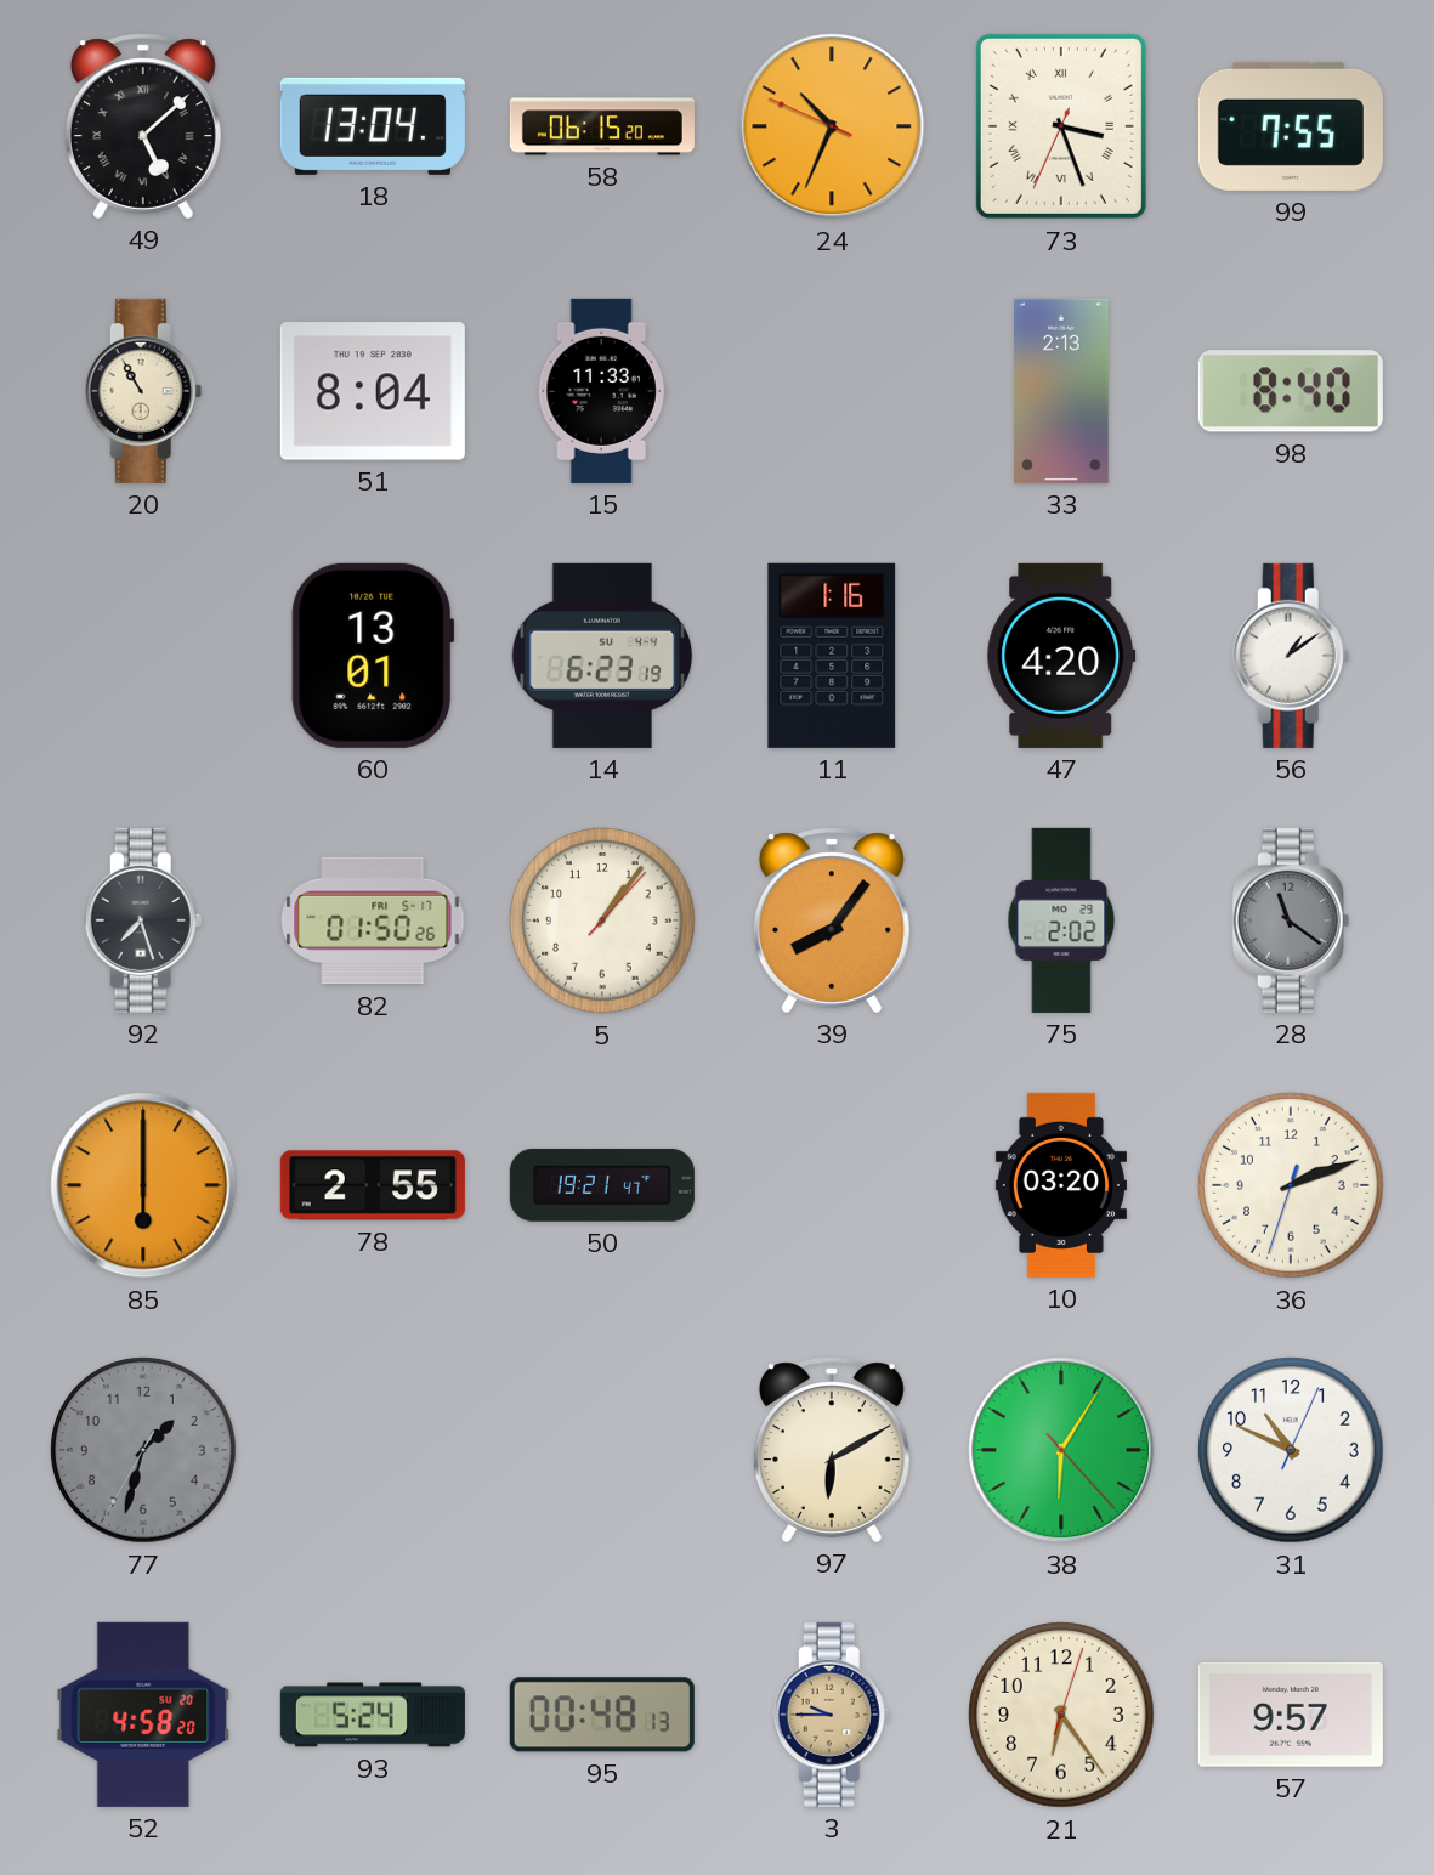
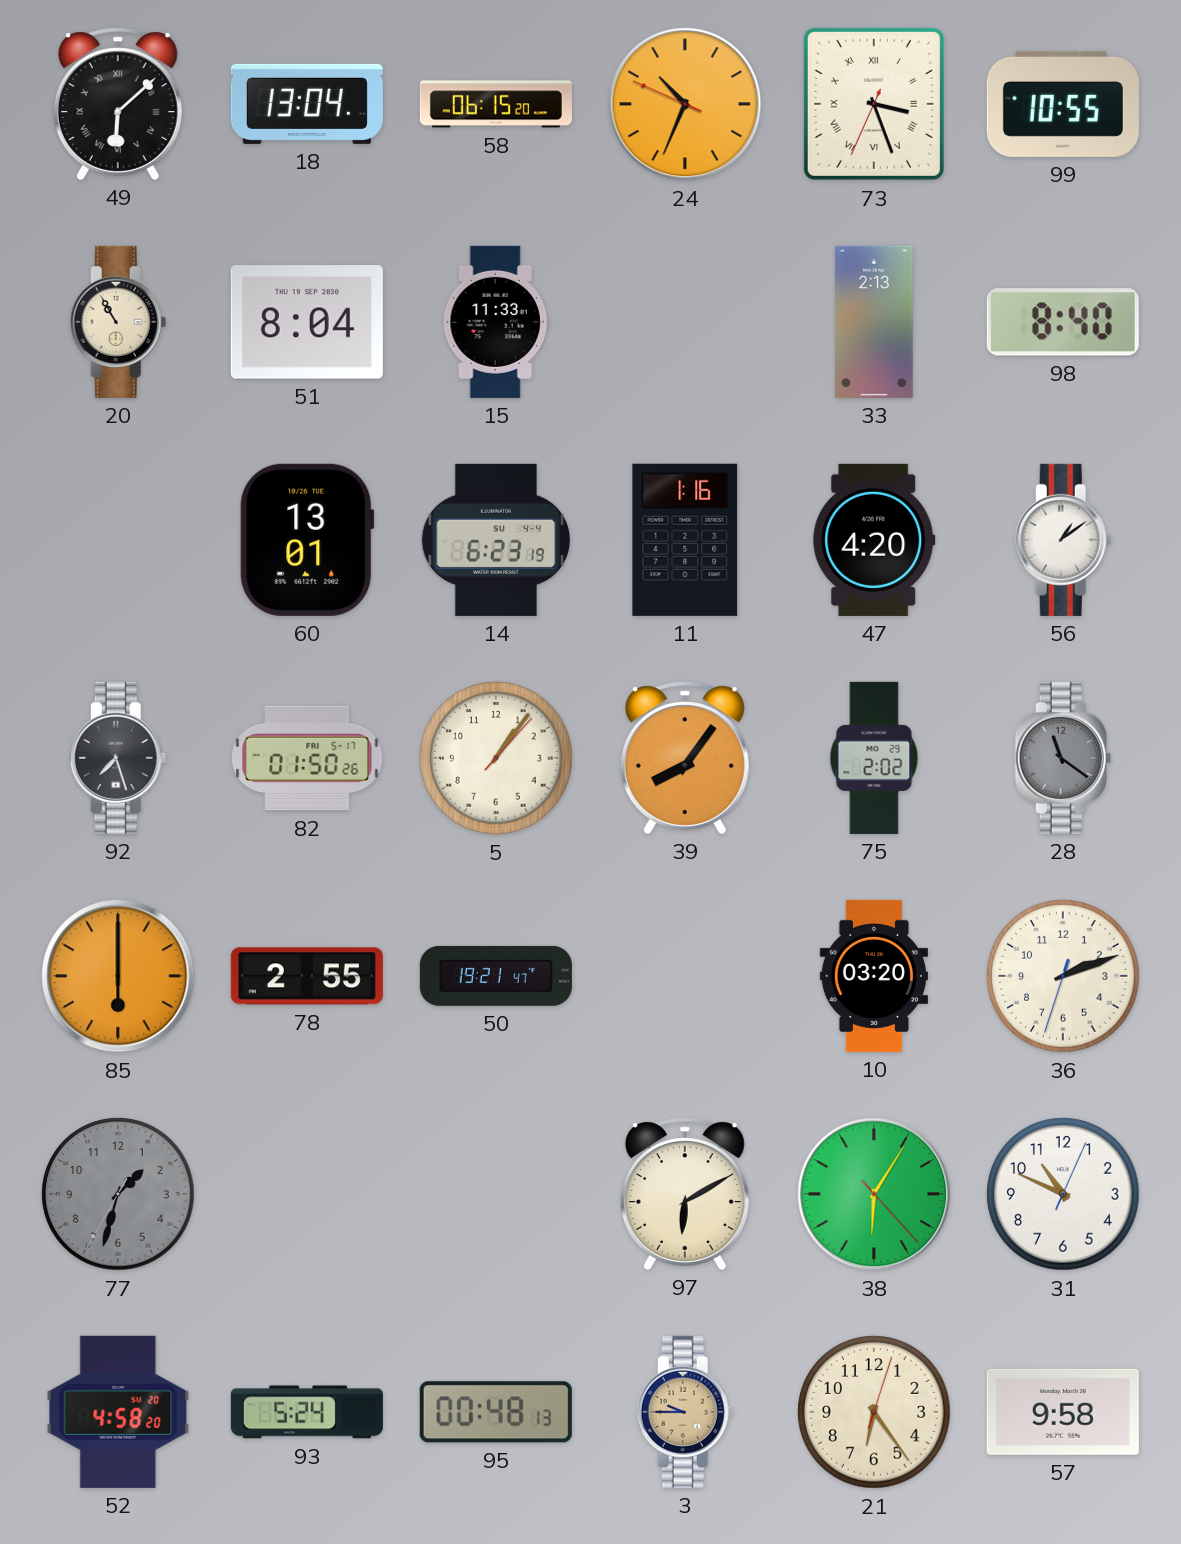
49: 5:08 -> 6:08 (118, 104)
99: 7:55 -> 10:55 (1063, 104)
57: 9:57 -> 9:58 (1063, 1412)
